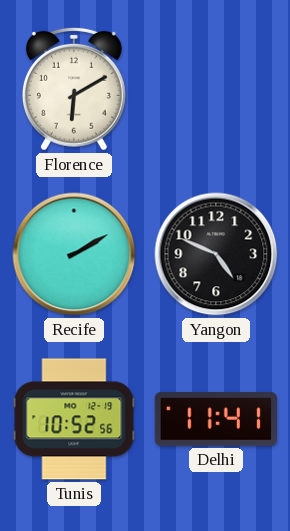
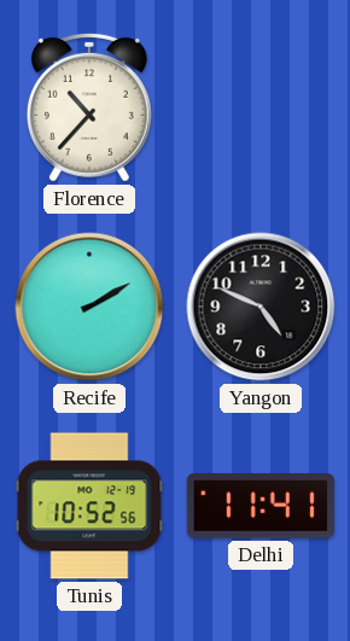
Florence: 6:10 -> 10:37 (89, 107)
